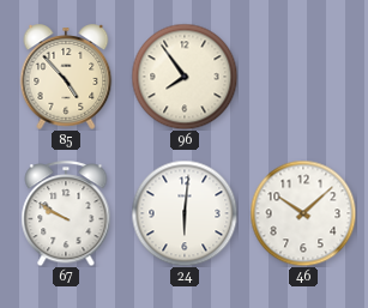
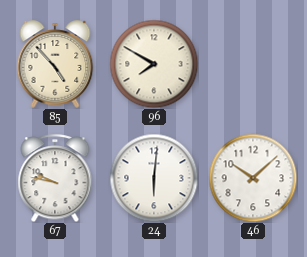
96: 7:54 -> 7:50 (154, 64)
67: 9:50 -> 9:47 (55, 178)
